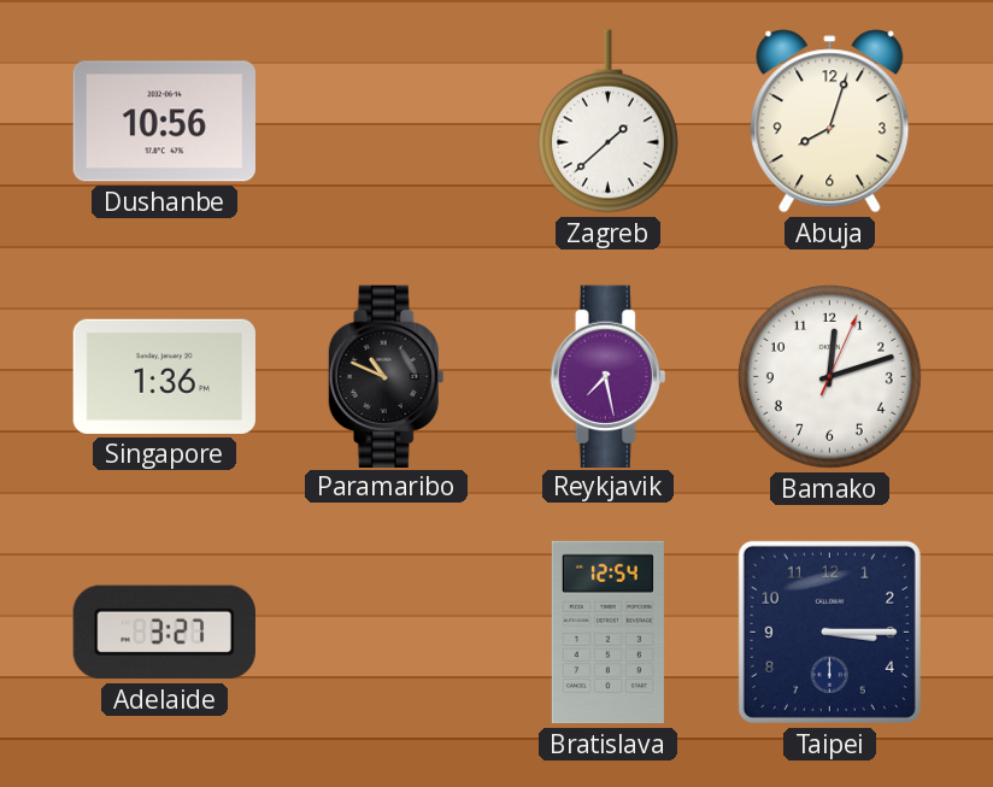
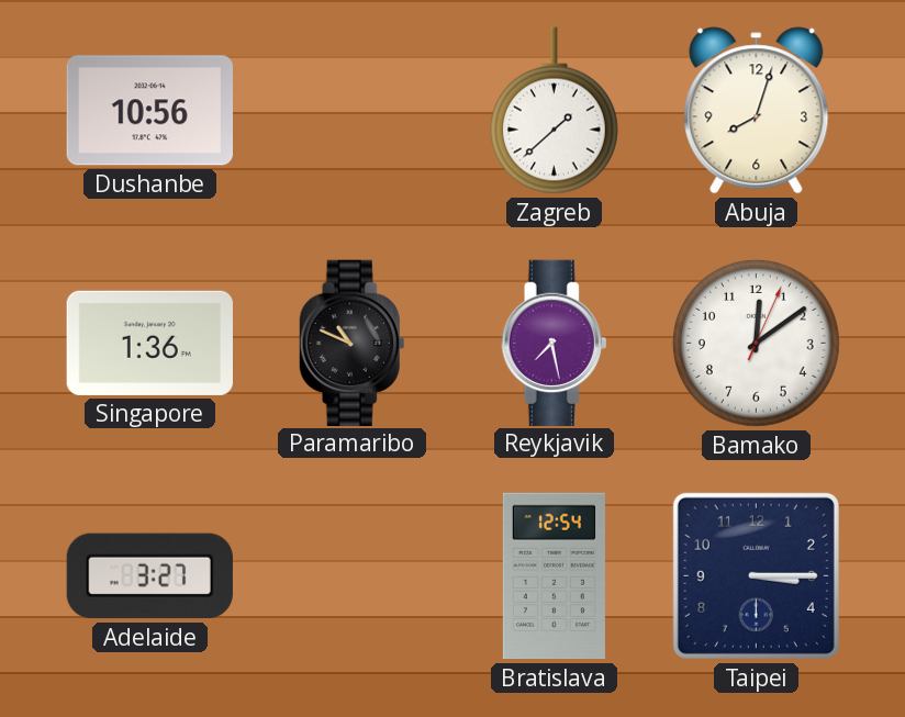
Bamako: 12:12 -> 12:09 (756, 343)
